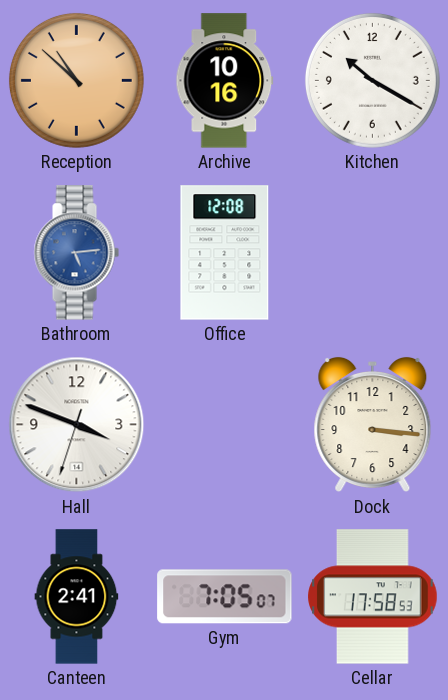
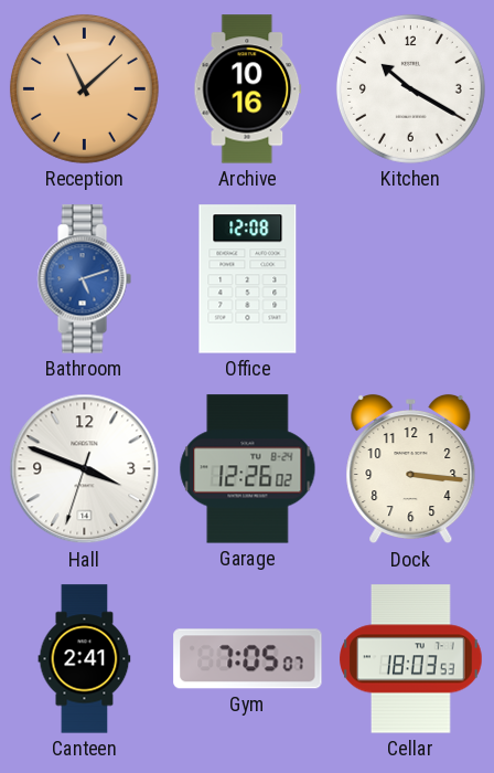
Reception: 10:52 -> 11:08 (84, 88)
Bathroom: 5:14 -> 5:12 (84, 279)
Garage: none -> 12:26 (248, 469)
Cellar: 17:58 -> 18:03 (411, 659)
